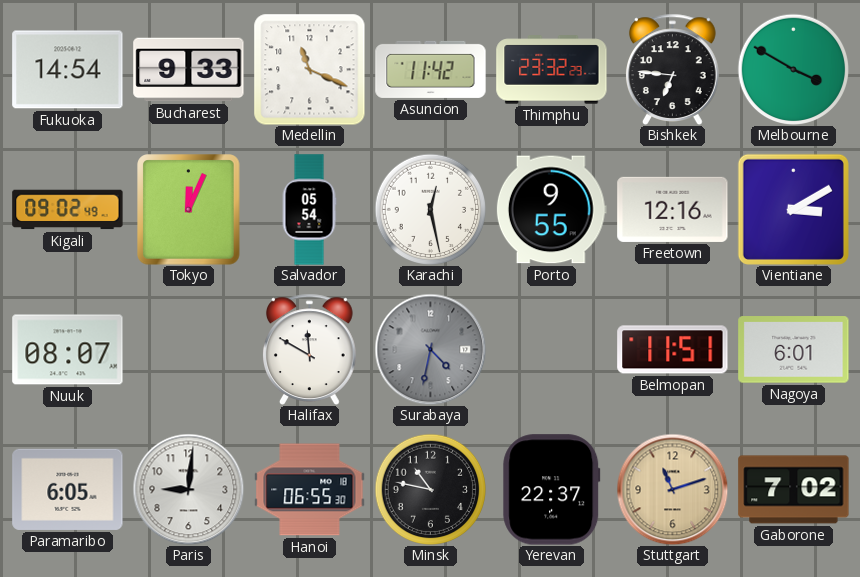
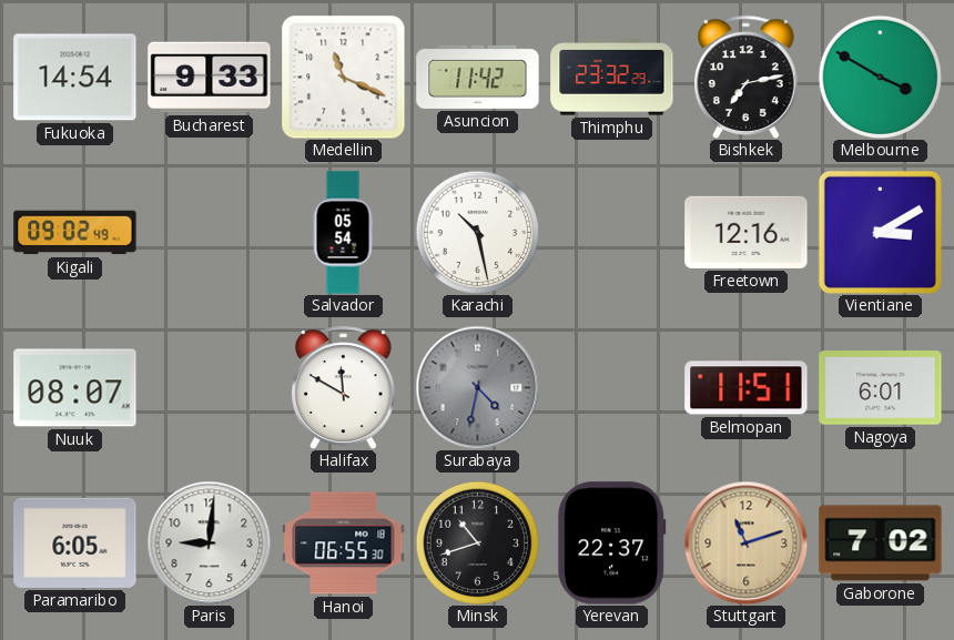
Bishkek: 6:46 -> 7:13 (747, 77)
Tokyo: 12:04 -> none (189, 210)
Karachi: 12:28 -> 10:28 (477, 232)
Porto: 9:55 -> none (551, 210)
Minsk: 10:47 -> 10:42 (477, 542)
